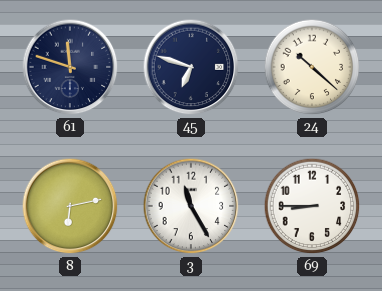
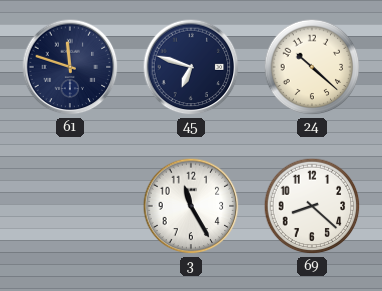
8: 6:13 -> none (70, 206)
69: 8:45 -> 8:22 (312, 206)
